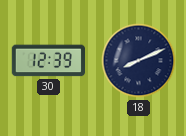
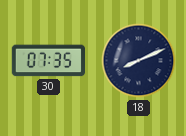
30: 12:39 -> 07:35 (48, 61)
